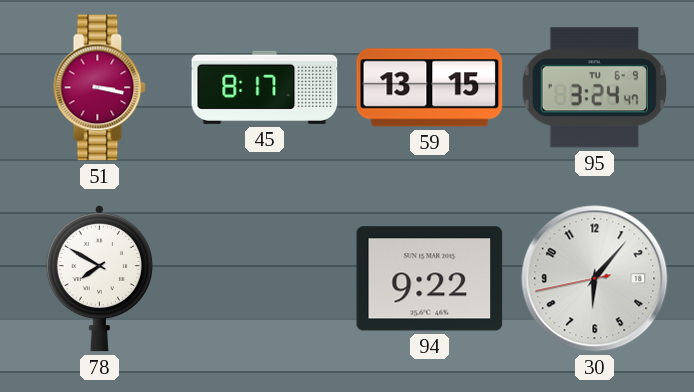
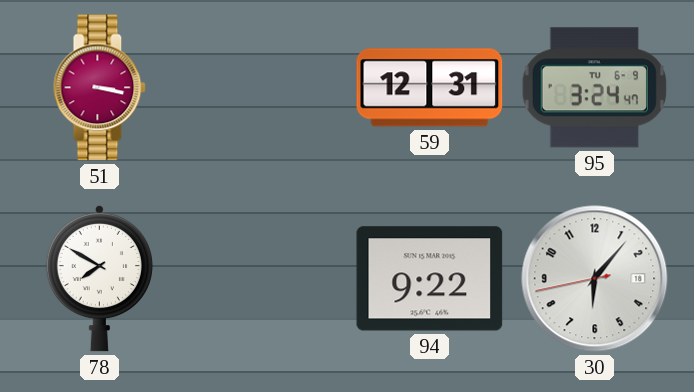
45: 8:17 -> none (265, 87)
59: 13:15 -> 12:31 (430, 88)
